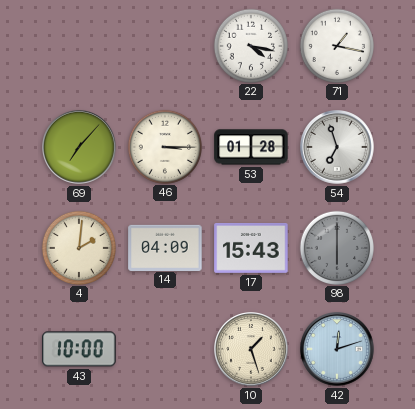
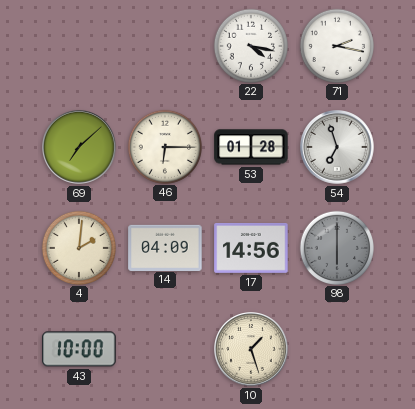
71: 1:17 -> 2:17 (336, 45)
69: 7:07 -> 7:08 (80, 148)
46: 3:15 -> 6:15 (164, 146)
17: 15:43 -> 14:56 (251, 249)
42: 12:12 -> none (338, 350)
